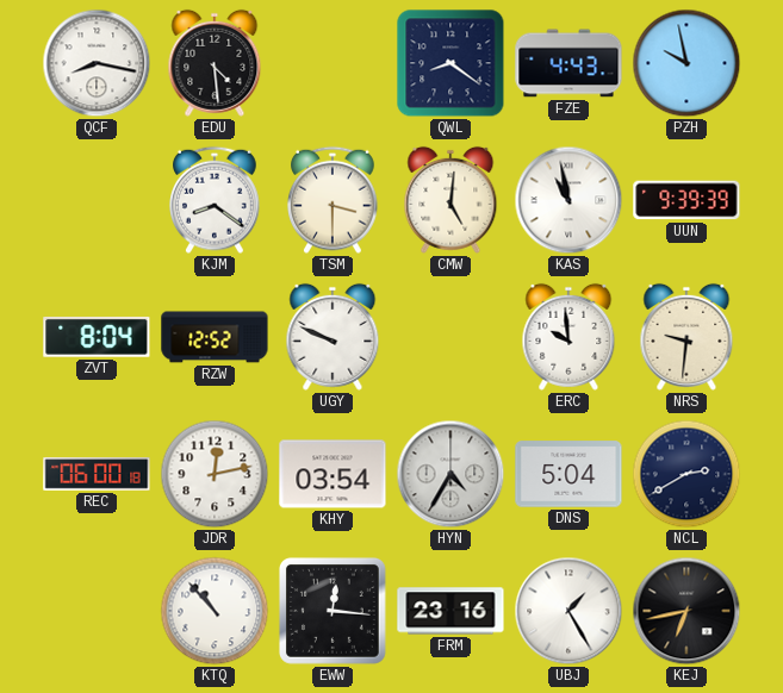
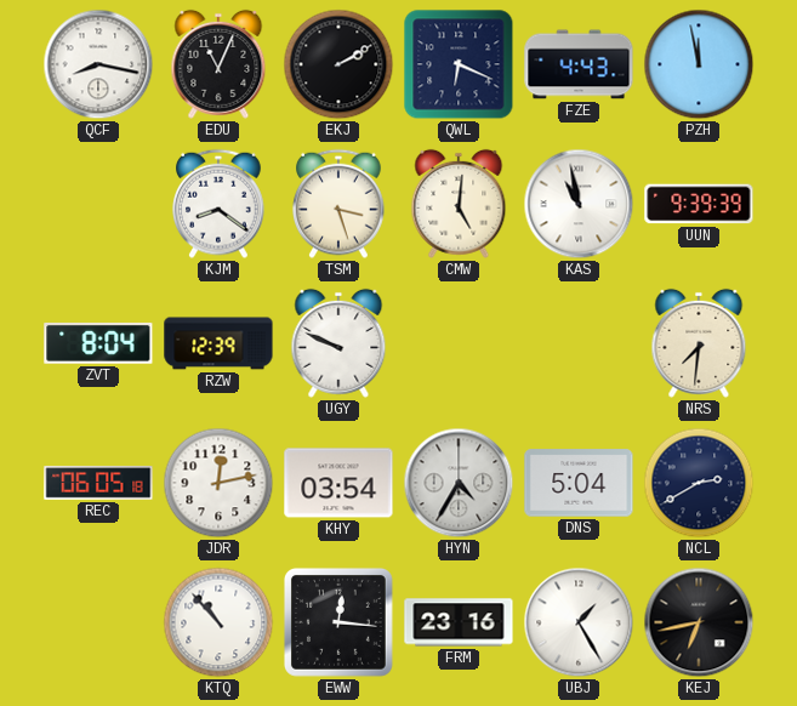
EDU: 4:29 -> 11:04 (218, 64)
EKJ: none -> 2:10 (338, 64)
QWL: 8:21 -> 6:19 (459, 64)
PZH: 9:58 -> 11:58 (699, 64)
TSM: 3:30 -> 3:27 (340, 204)
RZW: 12:52 -> 12:39 (218, 343)
ERC: 9:59 -> none (568, 337)
NRS: 9:31 -> 7:31 (699, 343)
REC: 06:00 -> 06:05 (98, 483)
